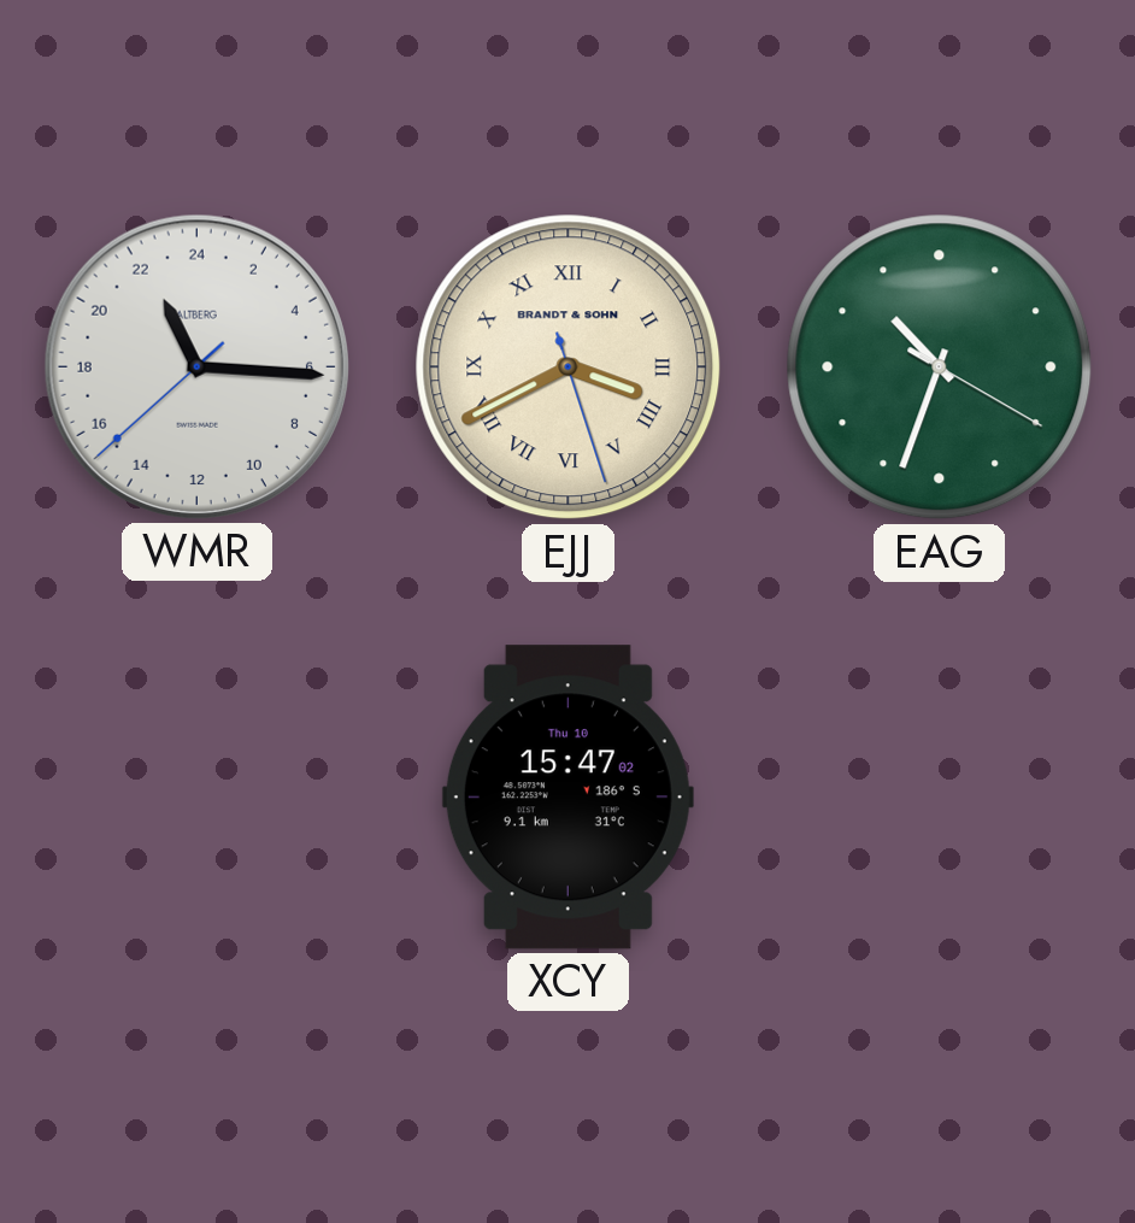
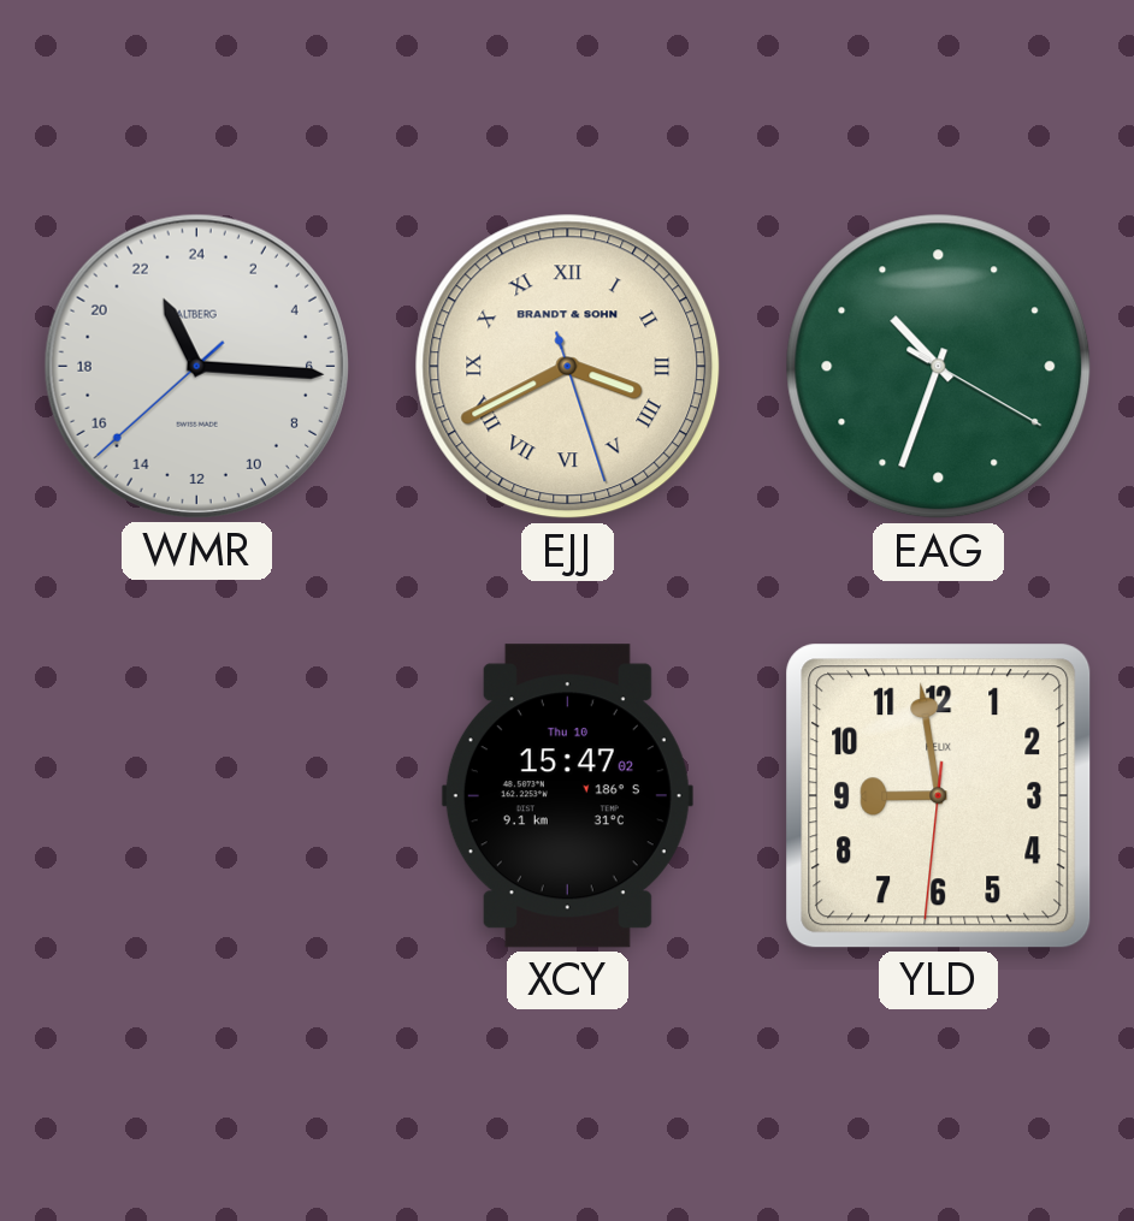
YLD: none -> 8:58 (939, 796)
